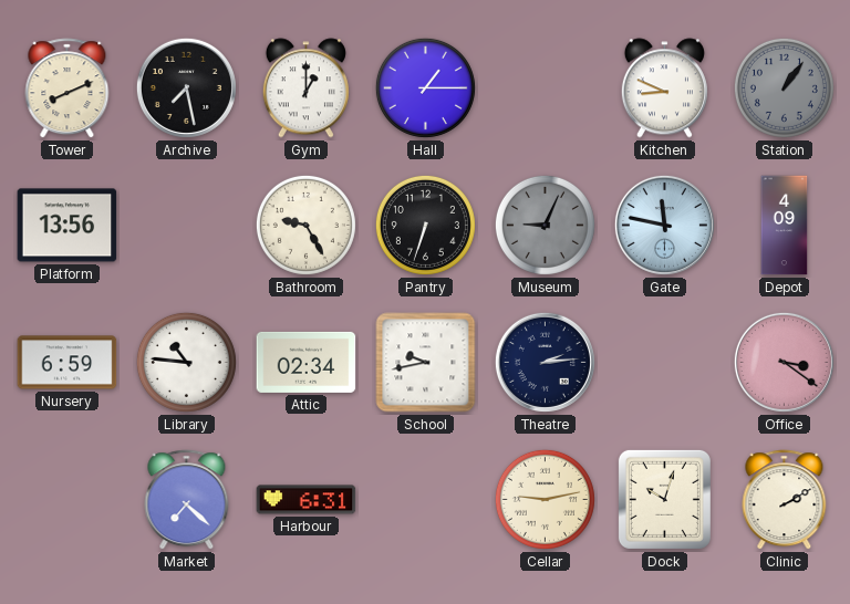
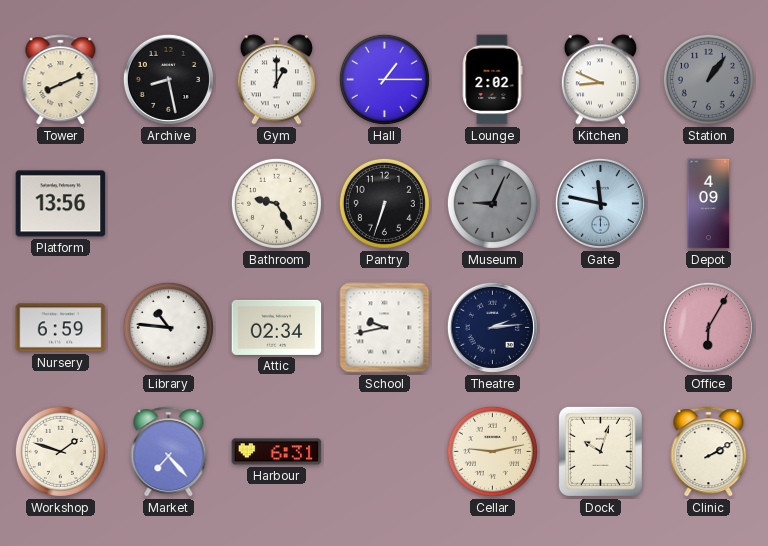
Archive: 7:28 -> 8:28 (168, 79)
Lounge: none -> 2:02 (492, 80)
Office: 3:21 -> 6:05 (708, 327)
Workshop: none -> 1:48 (60, 451)
Market: 7:22 -> 7:23 (169, 452)
